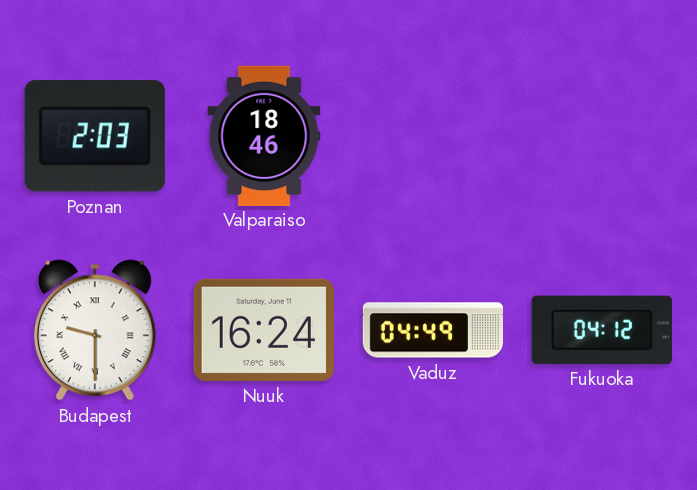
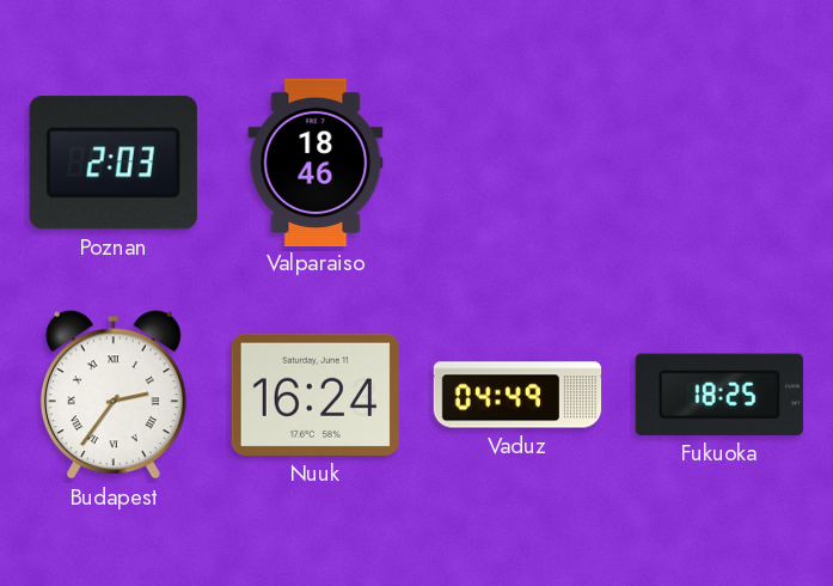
Budapest: 9:30 -> 2:36 (114, 395)
Fukuoka: 04:12 -> 18:25 (719, 395)
